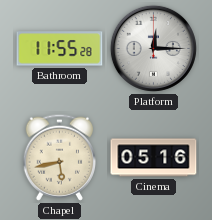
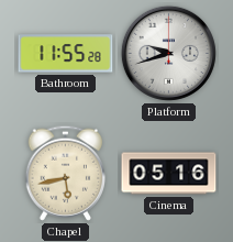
Platform: 12:15 -> 9:42 (168, 53)
